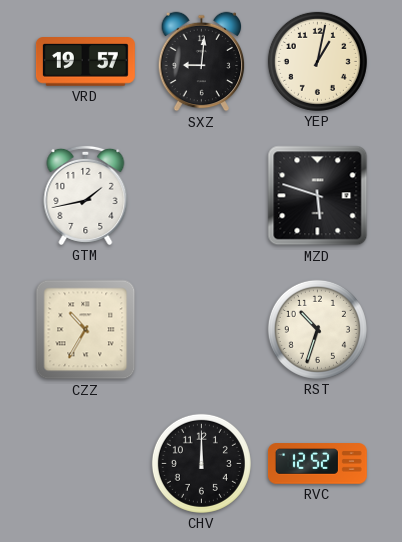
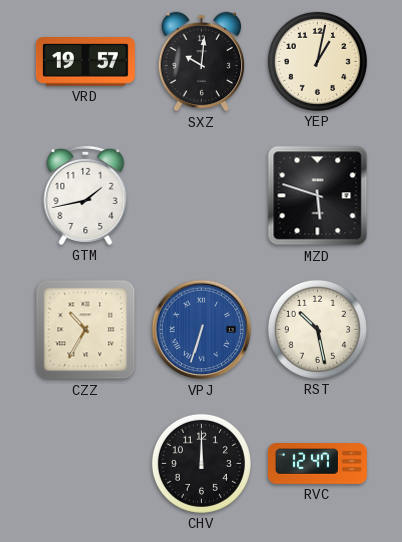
SXZ: 9:01 -> 10:01 (202, 62)
VPJ: none -> 6:33 (202, 330)
RST: 10:33 -> 10:28 (317, 329)
RVC: 12:52 -> 12:47 (317, 464)
